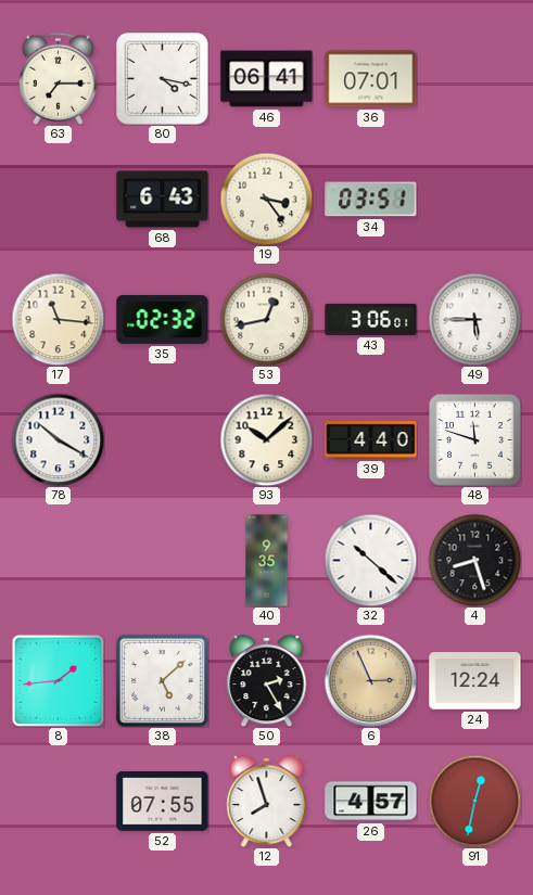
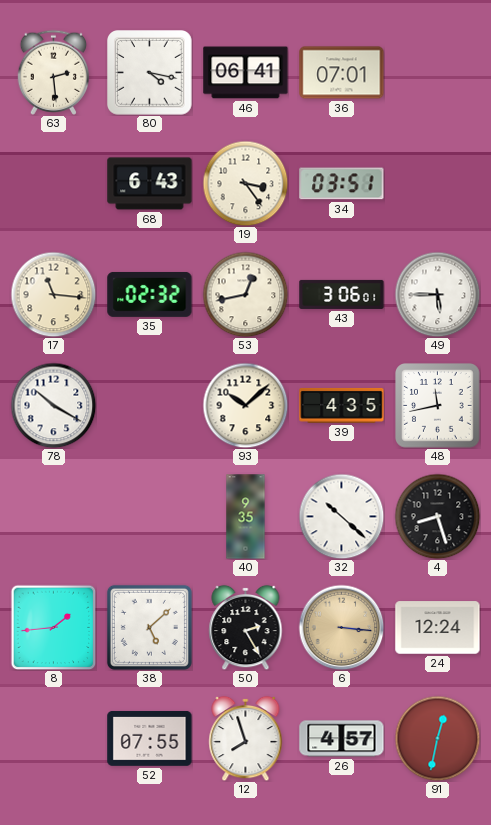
63: 7:15 -> 2:29 (54, 72)
39: 4:40 -> 4:35 (342, 405)
48: 11:48 -> 11:43 (438, 406)
6: 2:56 -> 3:16 (341, 627)
